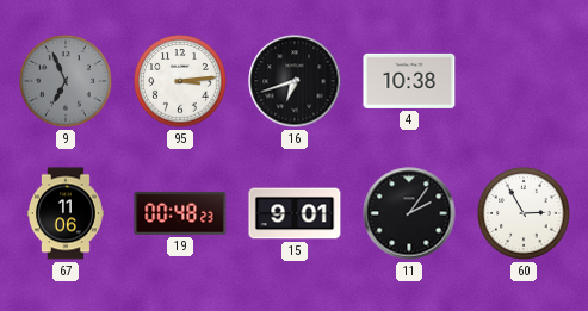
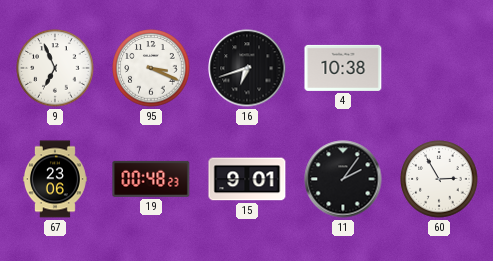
9 dial: grey -> white (55, 68)
95: 3:14 -> 3:19 (151, 68)
67: 11:06 -> 23:06 (55, 179)
